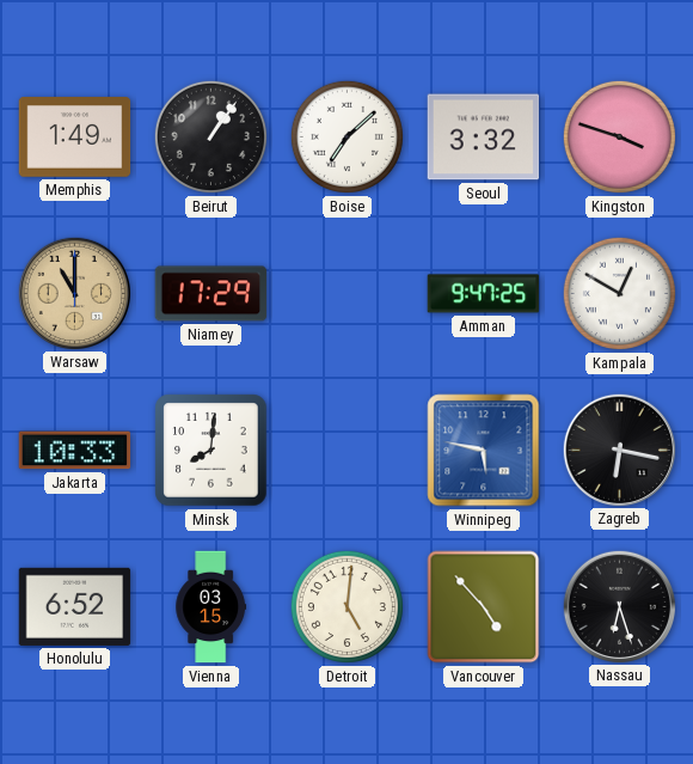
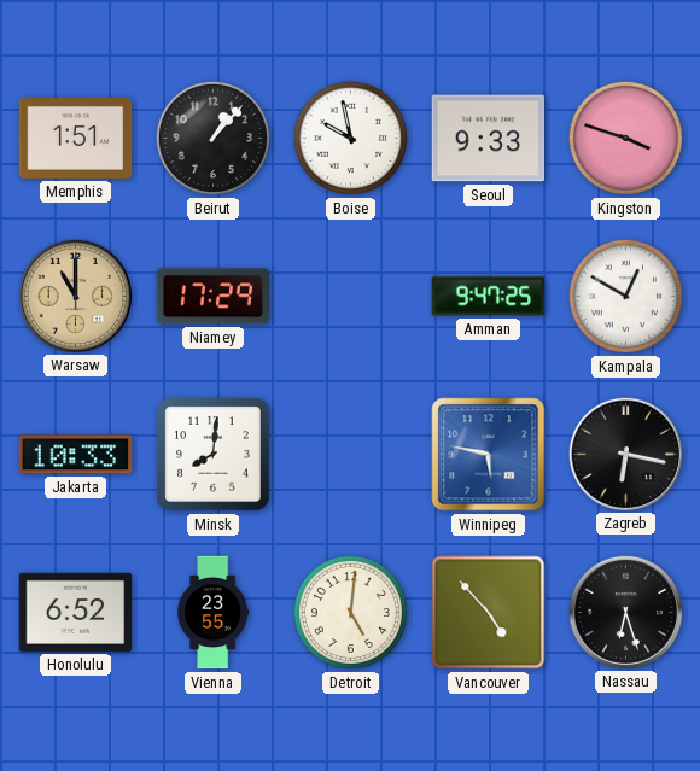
Memphis: 1:49 -> 1:51 (76, 139)
Beirut: 1:06 -> 1:07 (212, 138)
Boise: 7:08 -> 9:58 (350, 138)
Seoul: 3:32 -> 9:33 (489, 139)
Vienna: 03:15 -> 23:55 (214, 613)
